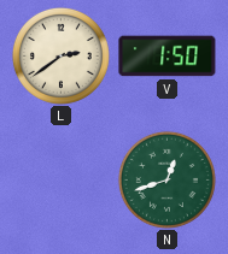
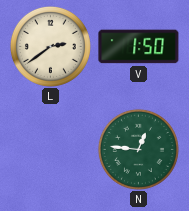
N: 12:42 -> 12:46 (138, 149)
